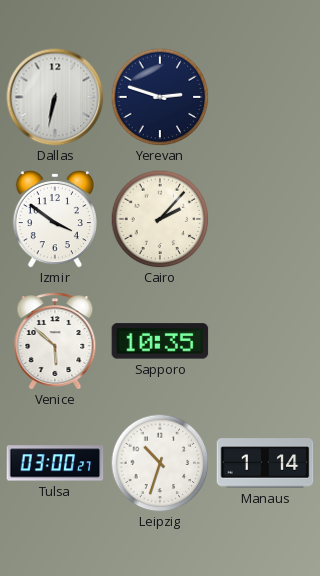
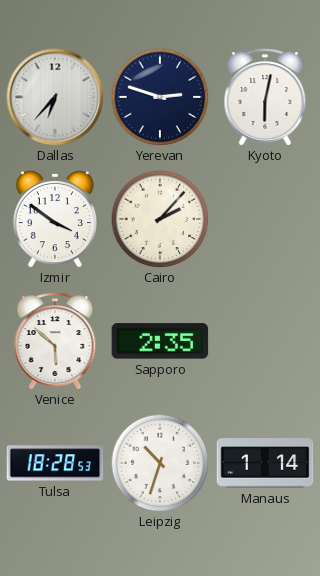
Dallas: 6:32 -> 6:37 (55, 97)
Kyoto: none -> 6:02 (265, 97)
Sapporo: 10:35 -> 2:35 (160, 341)
Tulsa: 03:00 -> 18:28 (55, 463)
